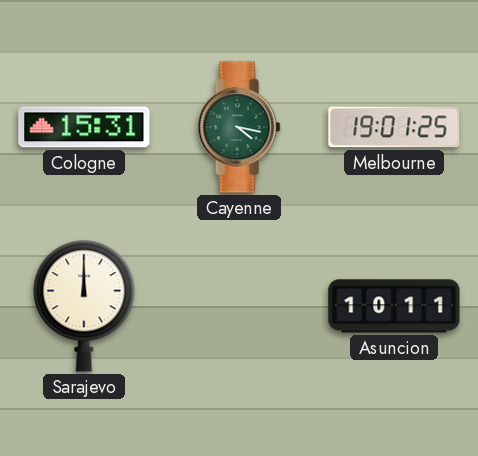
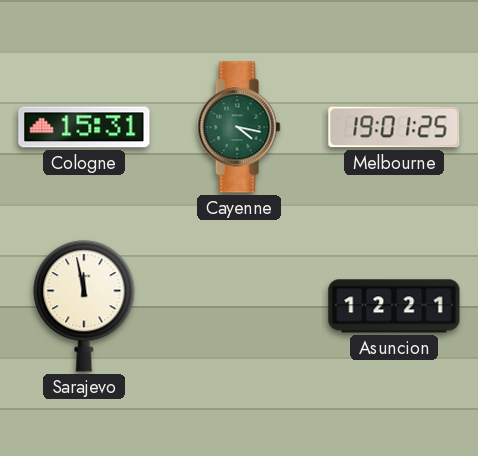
Sarajevo: 12:00 -> 11:58 (84, 306)
Asuncion: 10:11 -> 12:21 (394, 306)
